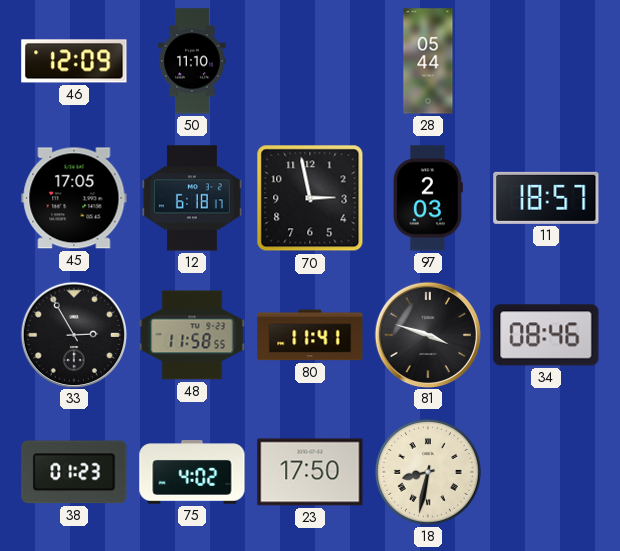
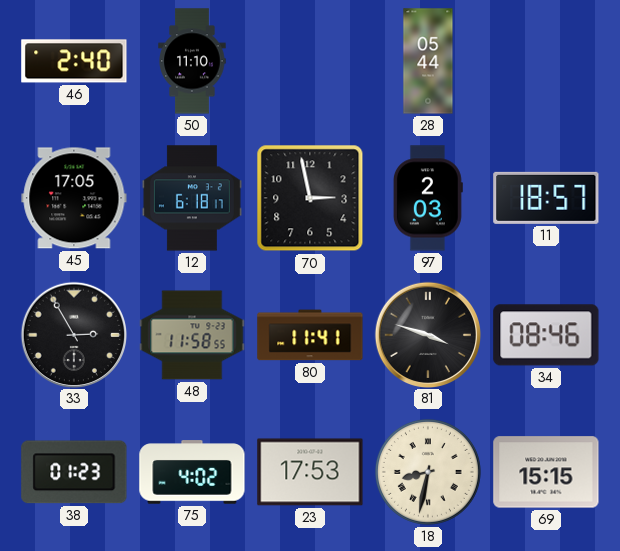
46: 12:09 -> 2:40 (74, 61)
23: 17:50 -> 17:53 (310, 472)
69: none -> 15:15 (546, 472)
